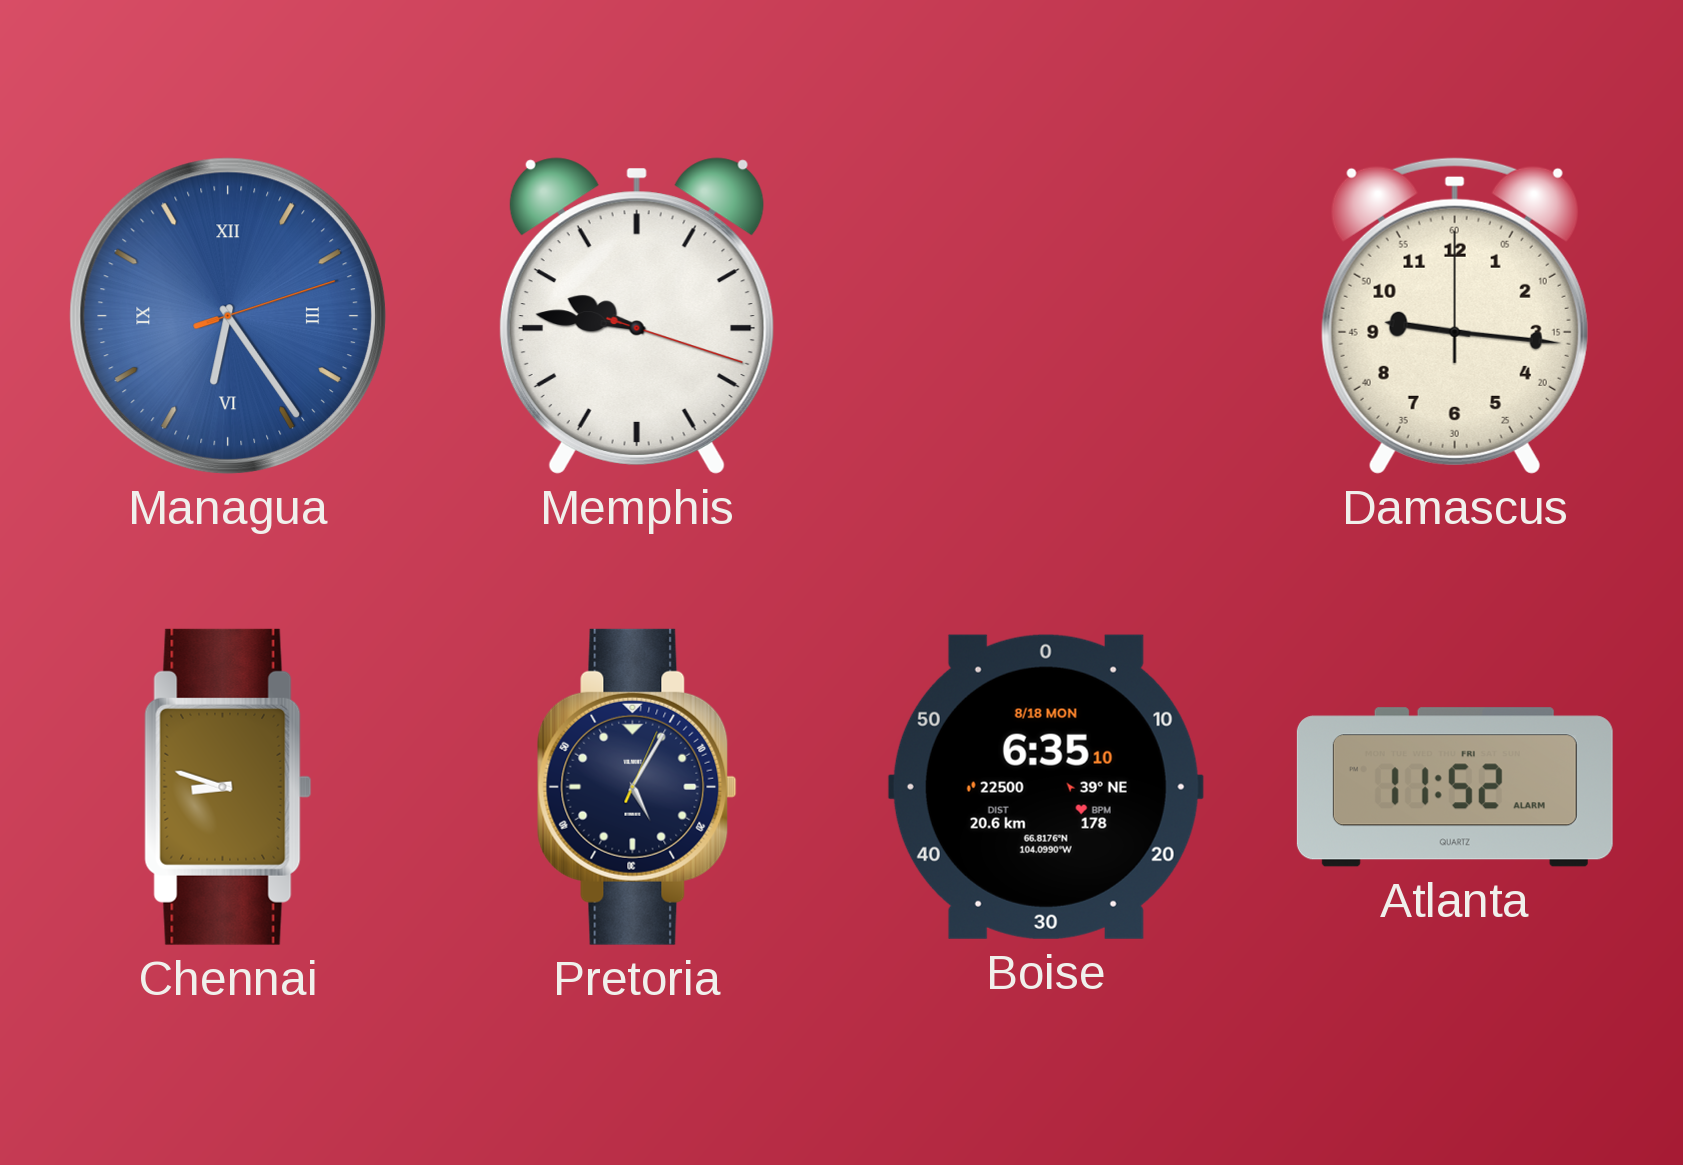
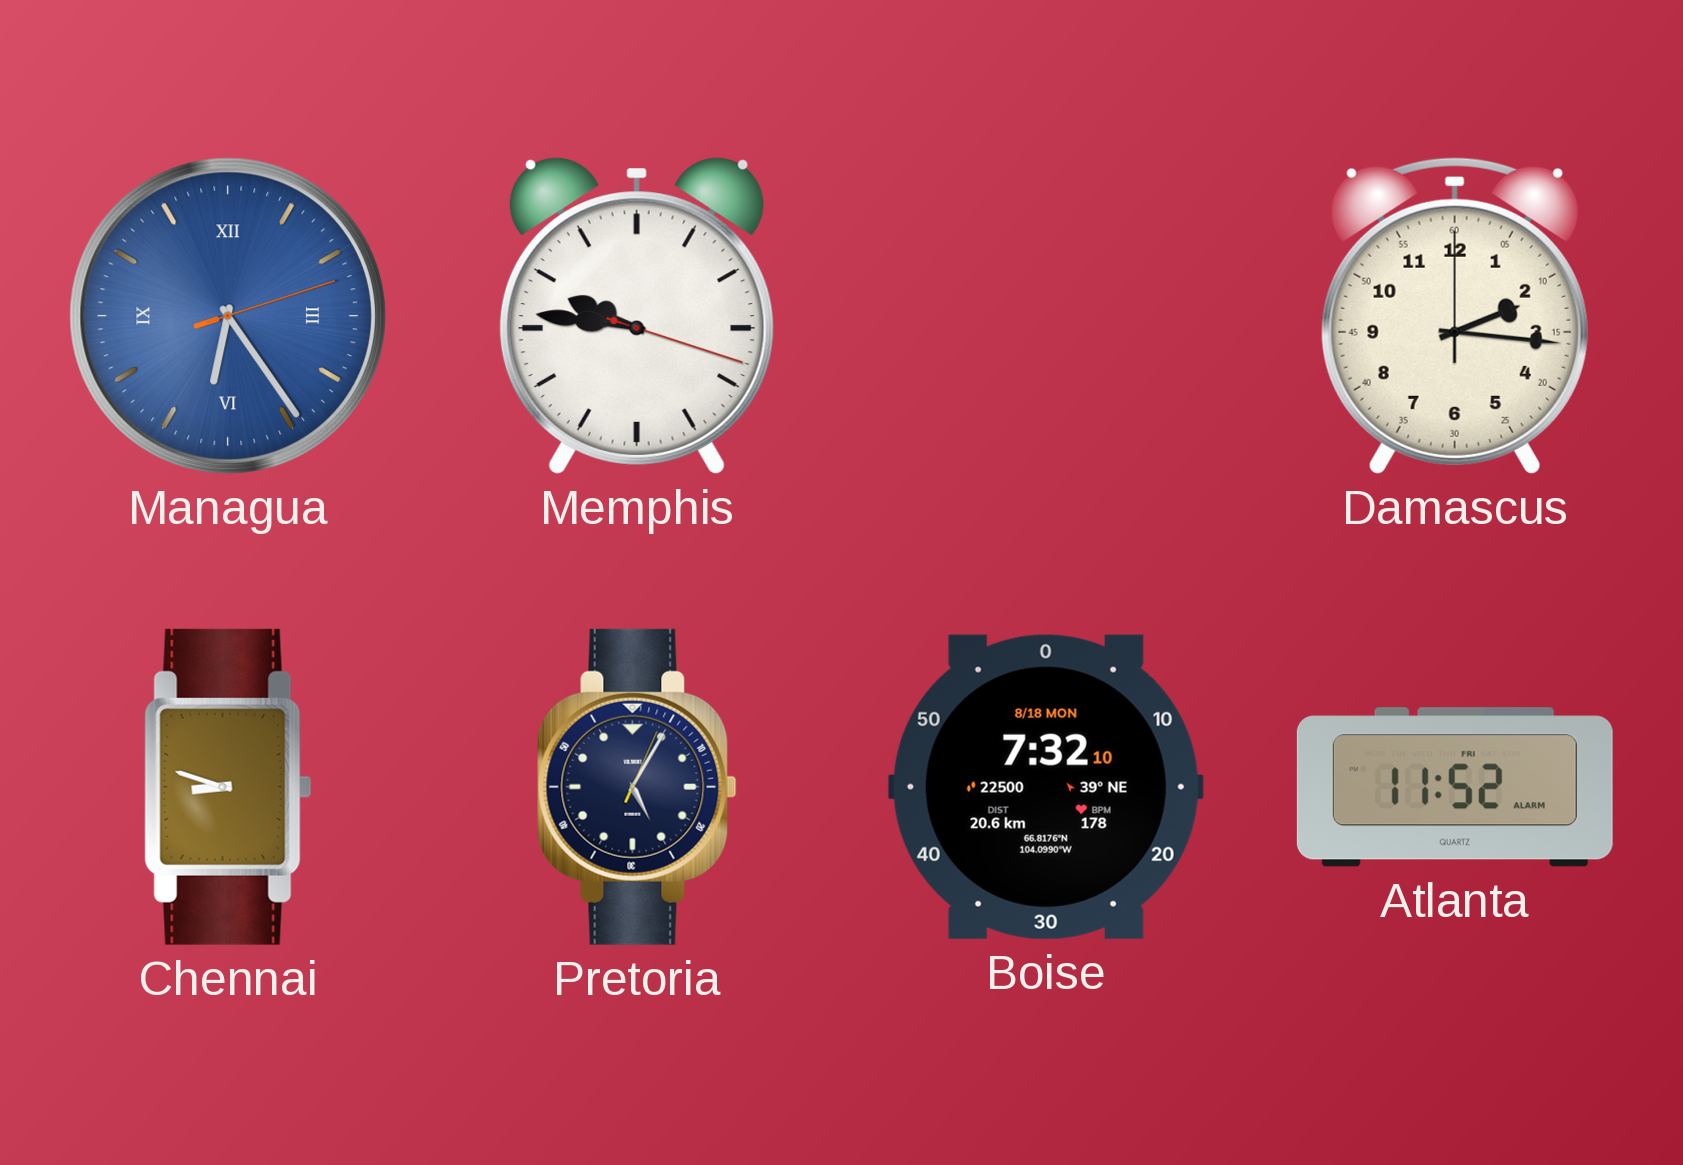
Damascus: 9:16 -> 2:16 (1455, 316)
Boise: 6:35 -> 7:32 (1046, 787)
